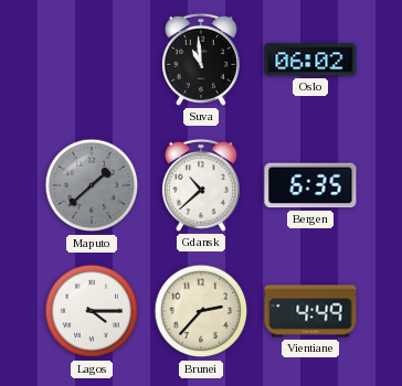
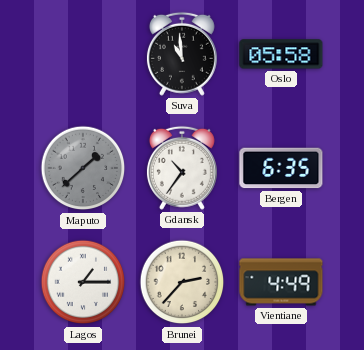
Oslo: 06:02 -> 05:58 (281, 54)
Gdansk: 10:38 -> 10:36 (182, 168)
Lagos: 4:15 -> 1:15 (83, 282)
